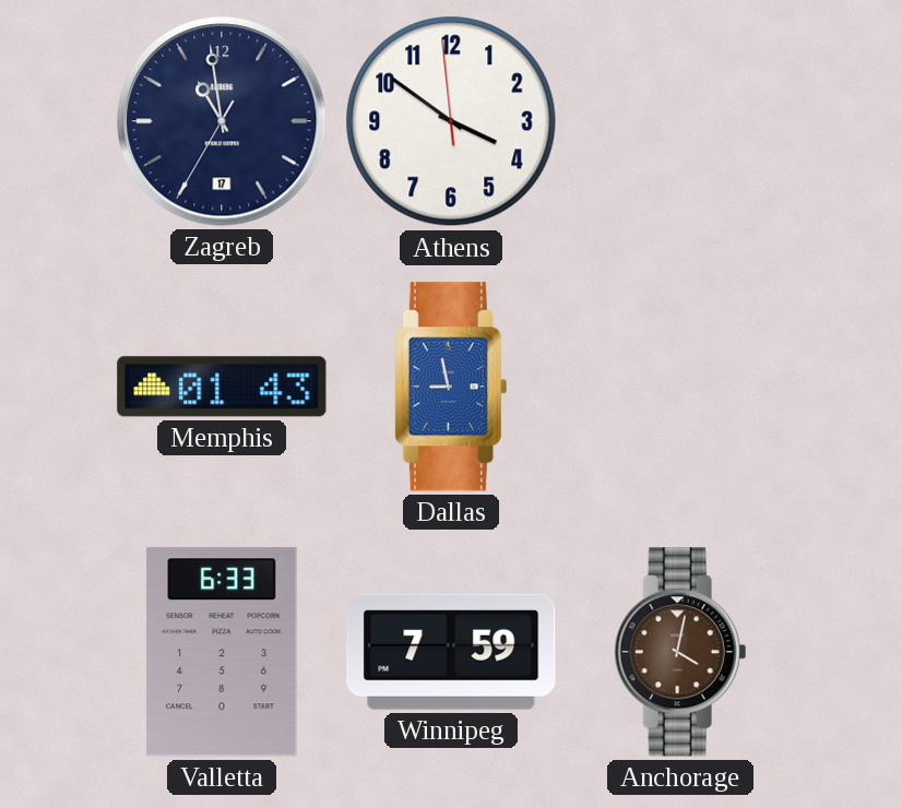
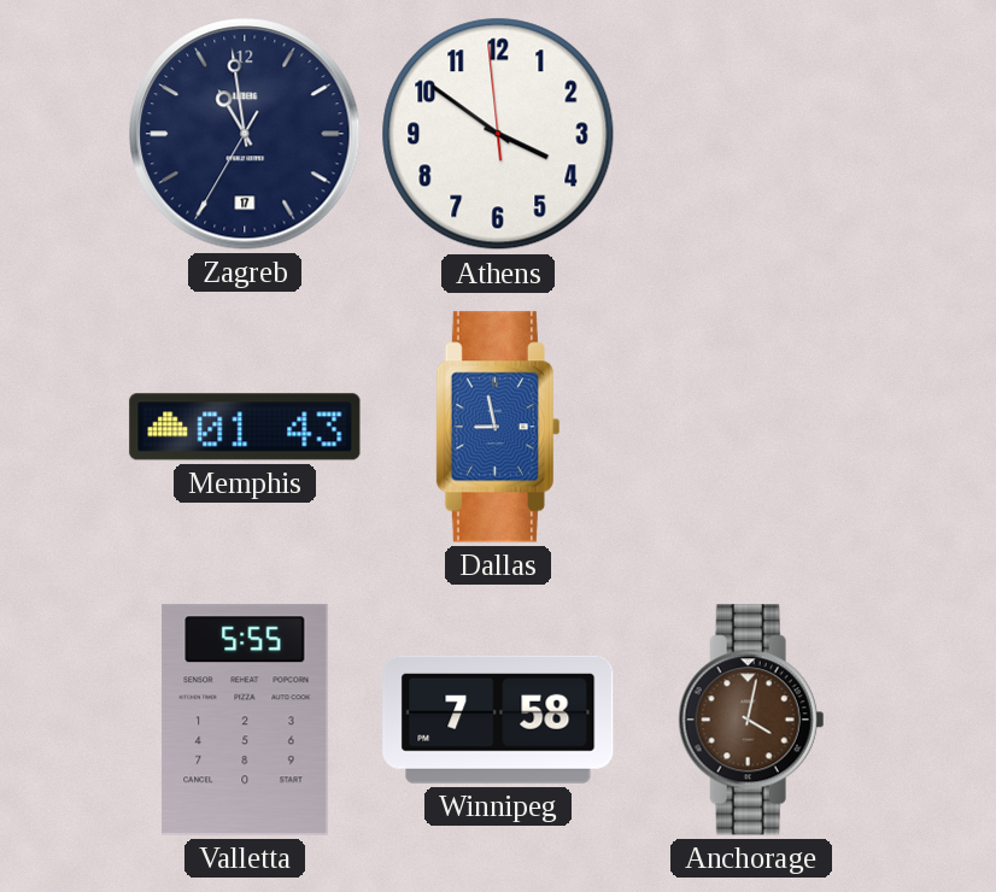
Valletta: 6:33 -> 5:55 (245, 720)
Winnipeg: 7:59 -> 7:58 (498, 720)
